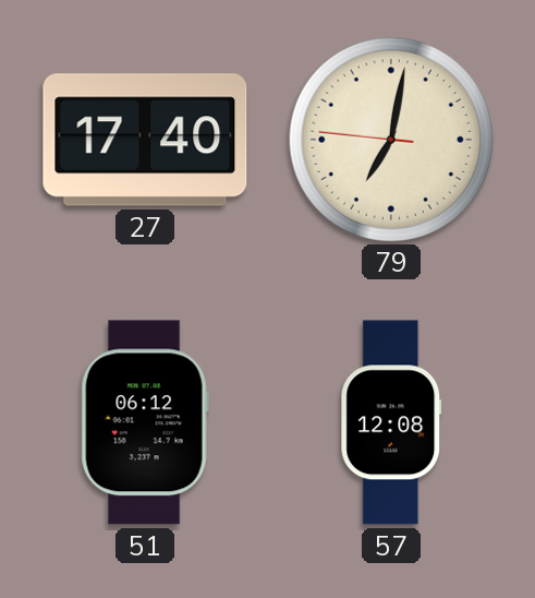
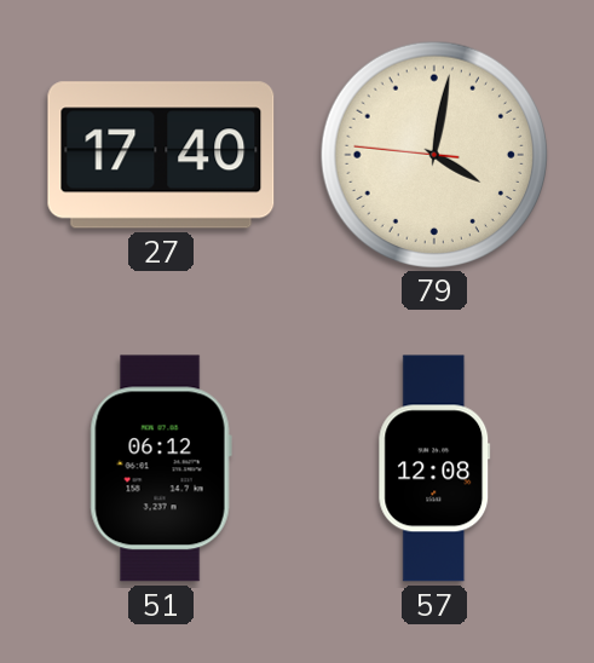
79: 7:01 -> 4:01 (433, 154)
